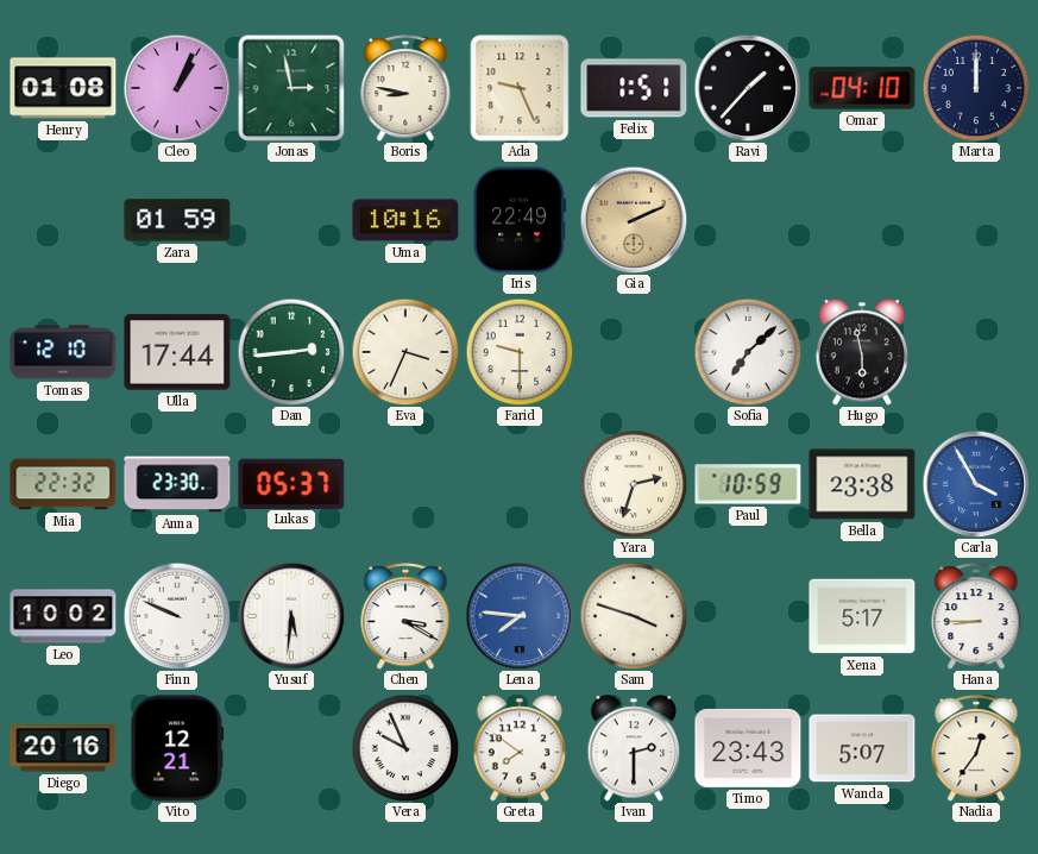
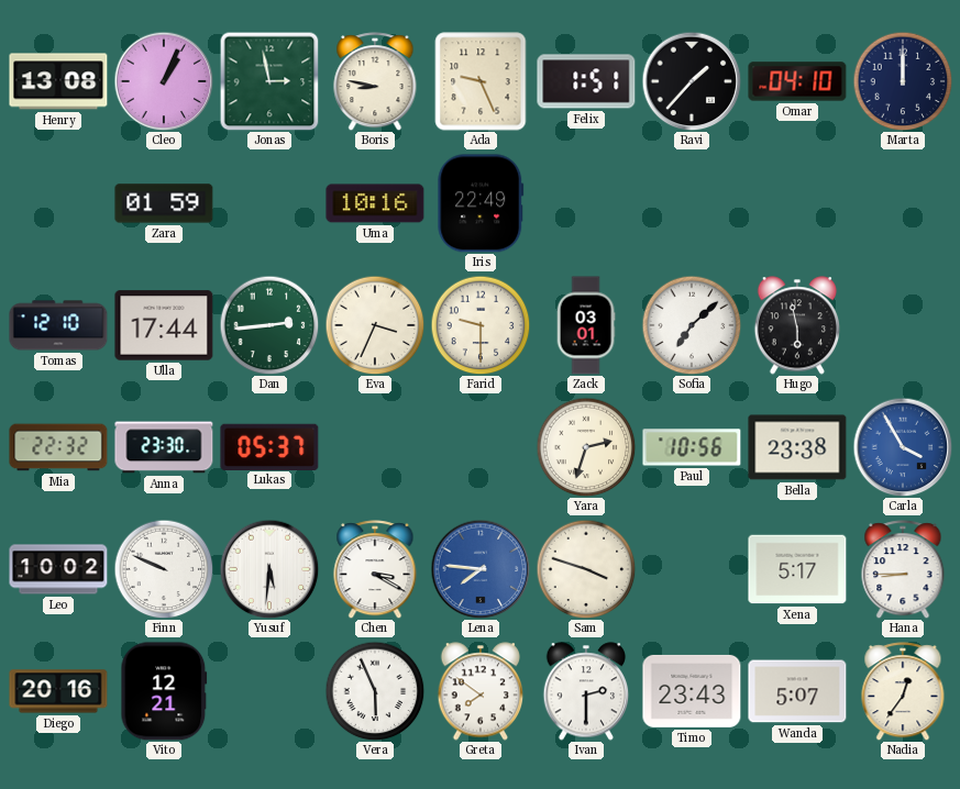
Henry: 01:08 -> 13:08 (58, 81)
Gia: 2:11 -> none (634, 220)
Zack: none -> 03:01 (586, 325)
Paul: 10:59 -> 10:56 (692, 447)
Vera: 9:56 -> 5:56 (375, 691)
